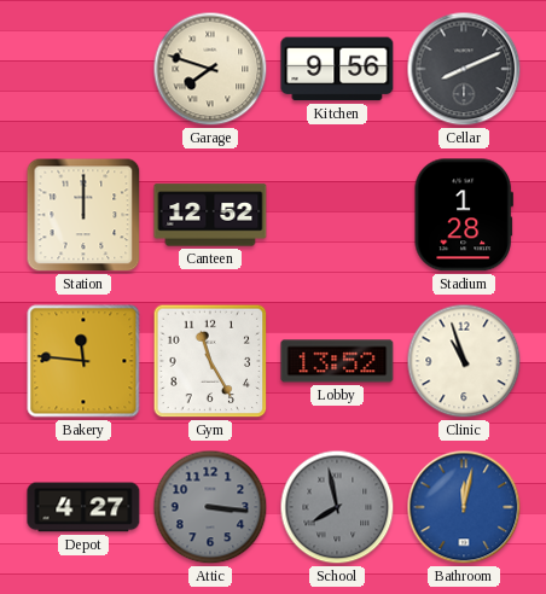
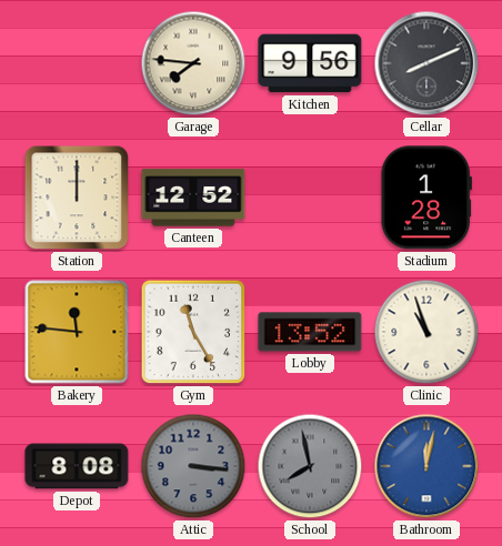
Garage: 7:48 -> 7:46 (193, 63)
Depot: 4:27 -> 8:08 (77, 466)
